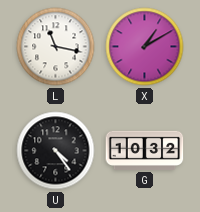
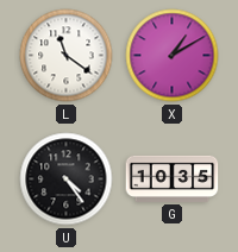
L: 11:17 -> 11:21 (67, 56)
G: 10:32 -> 10:35 (173, 178)
